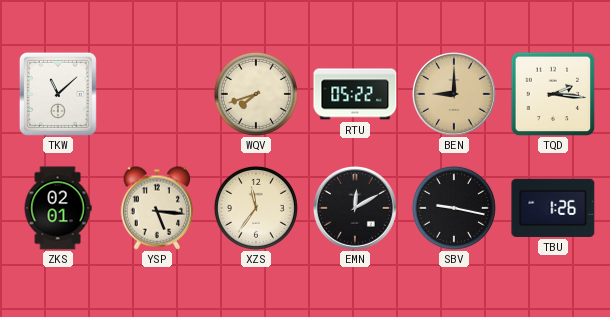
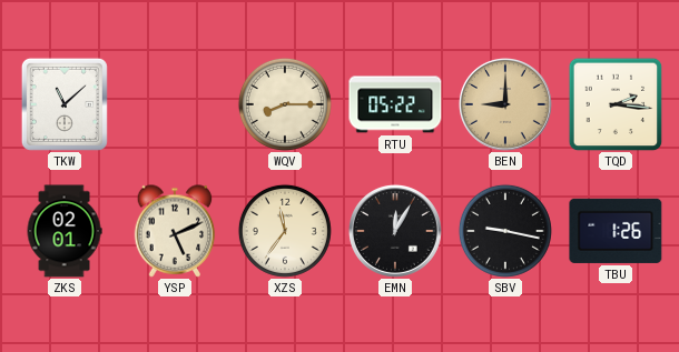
WQV: 7:42 -> 8:15 (285, 104)
YSP: 5:16 -> 5:11 (175, 231)
EMN: 12:10 -> 12:05 (395, 231)
